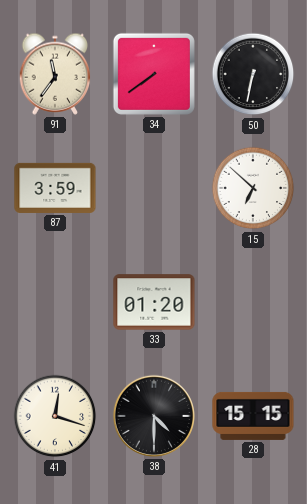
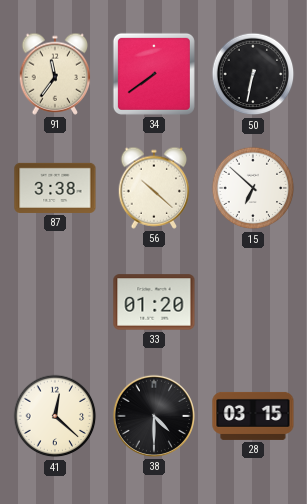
87: 3:59 -> 3:38 (55, 188)
56: none -> 10:22 (154, 188)
41: 12:18 -> 12:22 (55, 416)
28: 15:15 -> 03:15 (253, 416)
